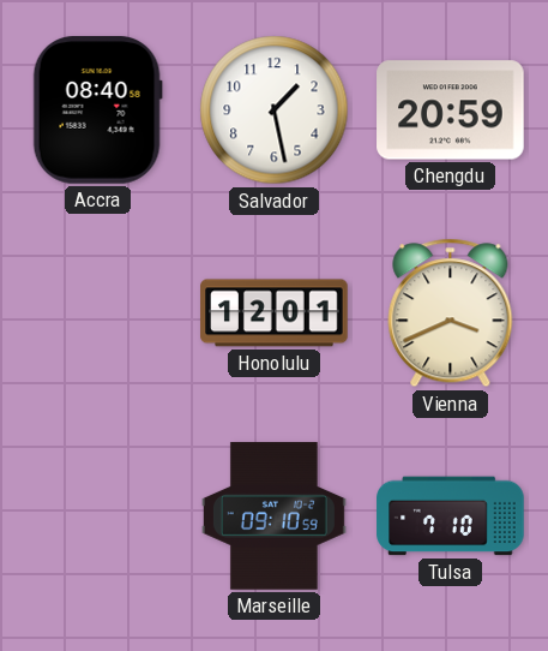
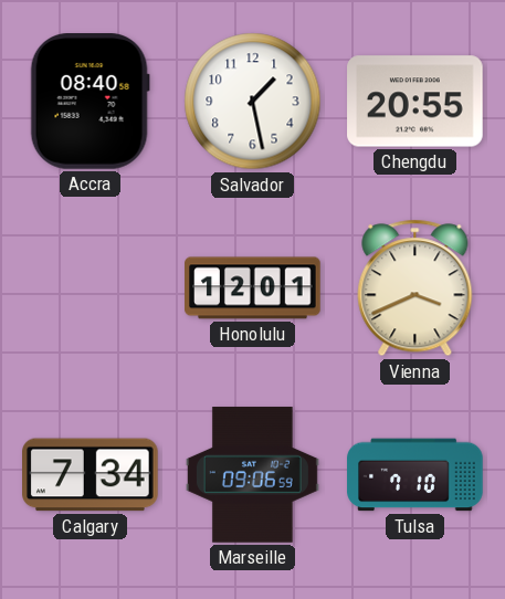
Chengdu: 20:59 -> 20:55 (415, 102)
Calgary: none -> 7:34 (91, 475)
Marseille: 09:10 -> 09:06 (252, 475)
